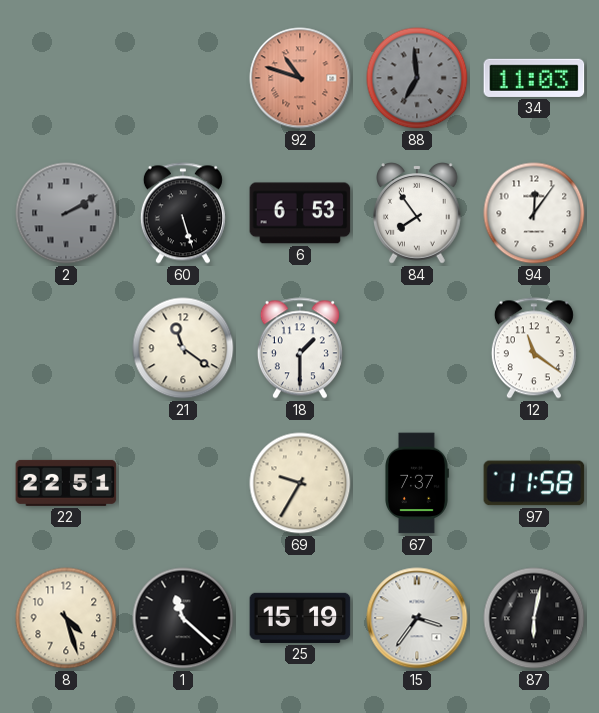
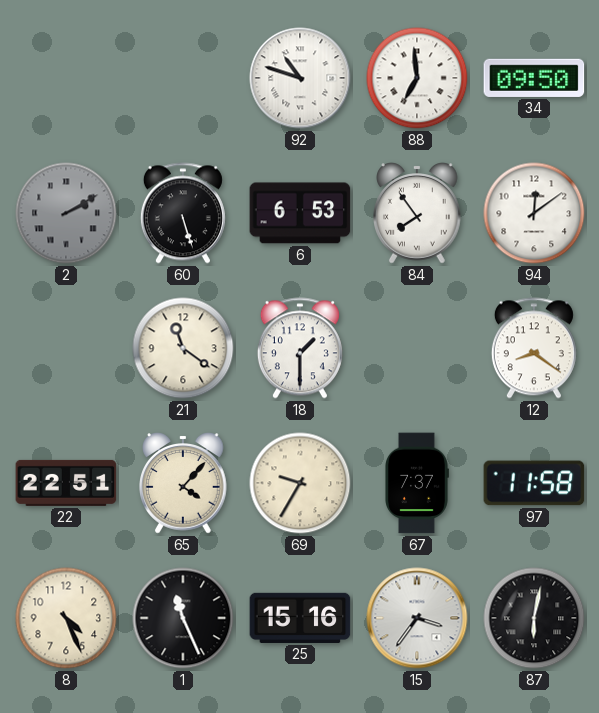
92 dial: salmon -> white (300, 78)
88 dial: grey -> white (417, 78)
34: 11:03 -> 09:50 (534, 78)
94: 12:06 -> 12:09 (534, 213)
12: 11:21 -> 8:21 (534, 348)
65: none -> 4:07 (184, 483)
8: 4:27 -> 4:26 (66, 618)
1: 11:22 -> 11:26 (183, 618)
25: 15:19 -> 15:16 (300, 618)
